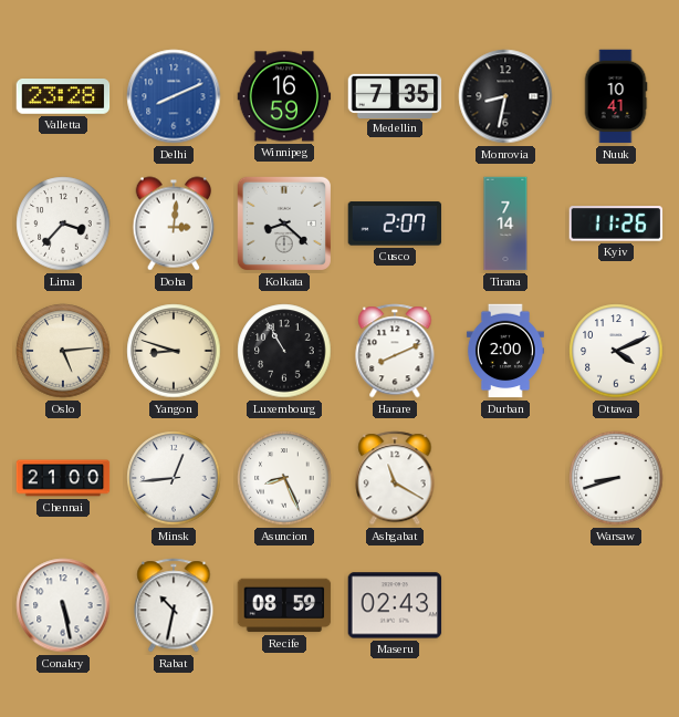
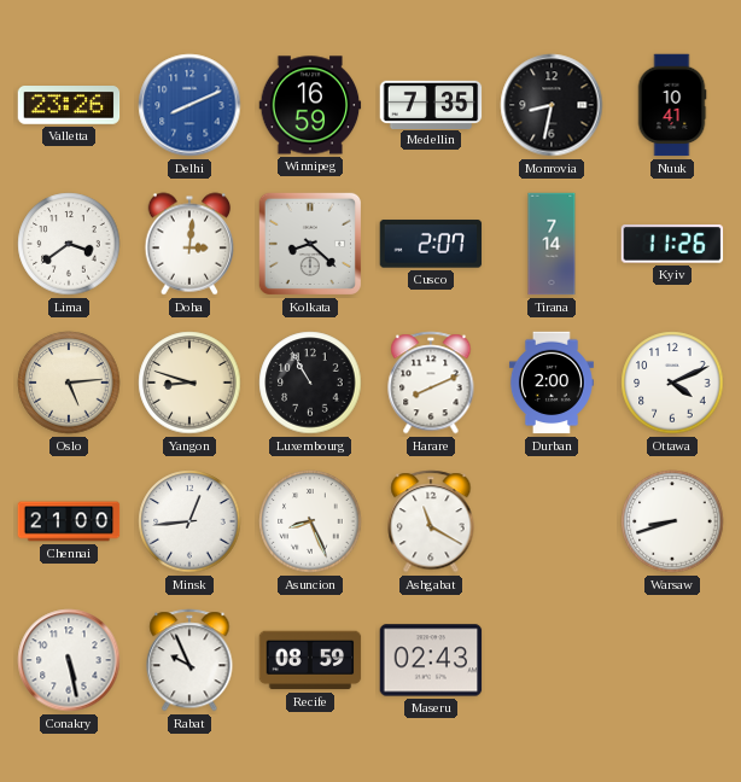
Valletta: 23:28 -> 23:26 (69, 105)
Lima: 3:37 -> 3:39 (69, 244)
Rabat: 10:32 -> 9:56 (189, 660)
